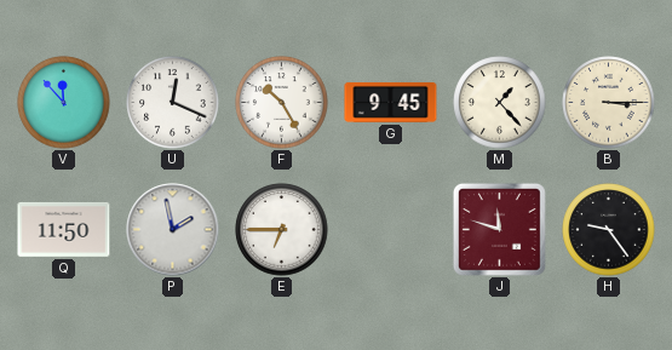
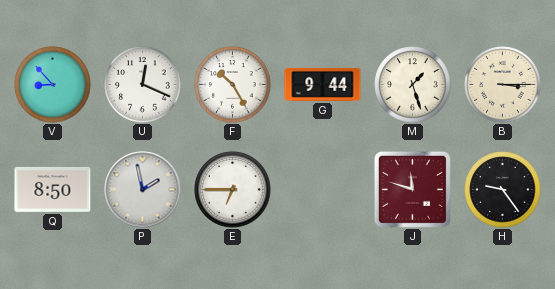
V: 11:53 -> 8:53 (53, 85)
G: 9:45 -> 9:44 (323, 85)
M: 1:23 -> 1:27 (413, 85)
Q: 11:50 -> 8:50 (53, 189)
